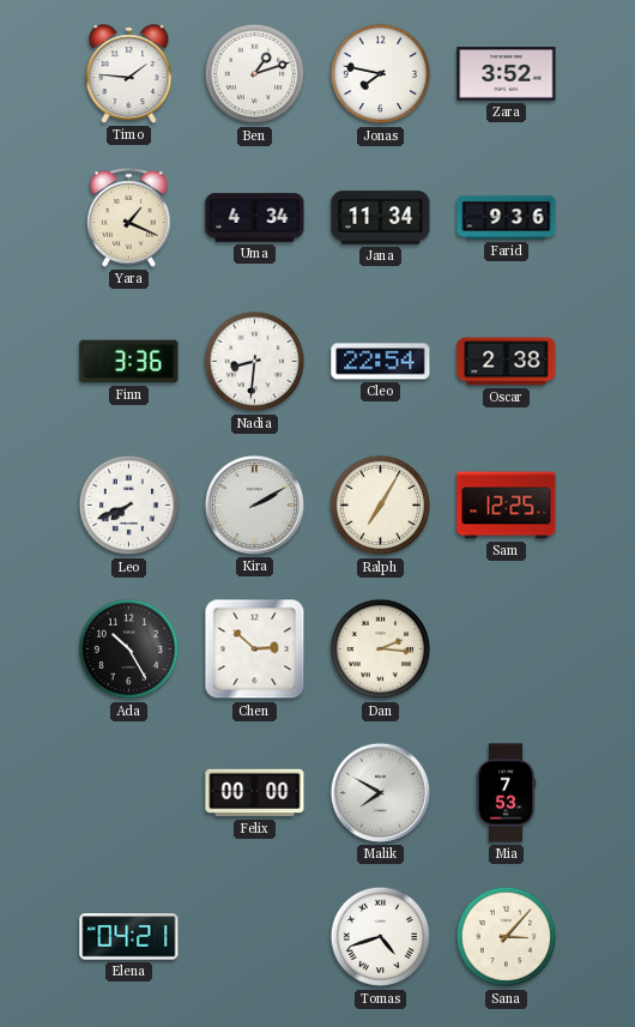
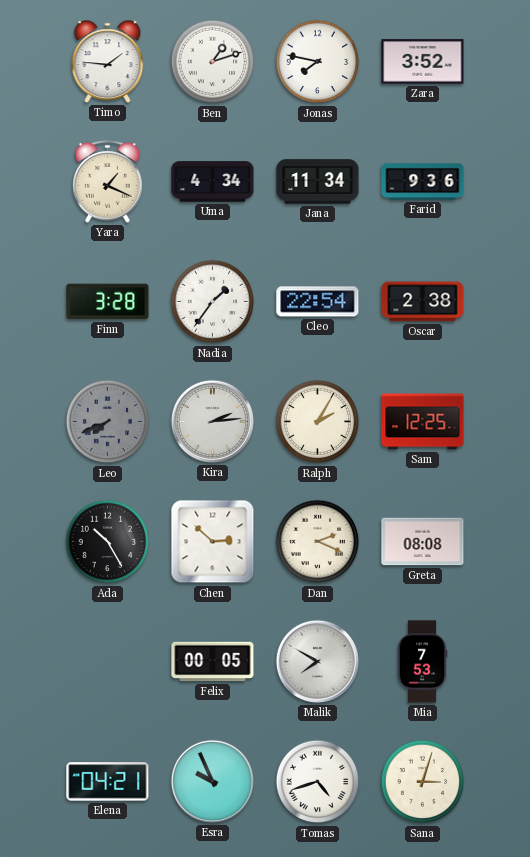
Finn: 3:36 -> 3:28 (108, 302)
Nadia: 8:31 -> 1:36 (213, 302)
Leo dial: white -> grey (108, 422)
Kira: 2:10 -> 2:14 (212, 421)
Ralph: 7:05 -> 2:05 (318, 422)
Dan: 2:16 -> 2:19 (318, 542)
Greta: none -> 08:08 (423, 542)
Felix: 00:00 -> 00:05 (213, 662)
Esra: none -> 9:56 (212, 781)
Sana: 3:07 -> 3:03 (423, 782)
